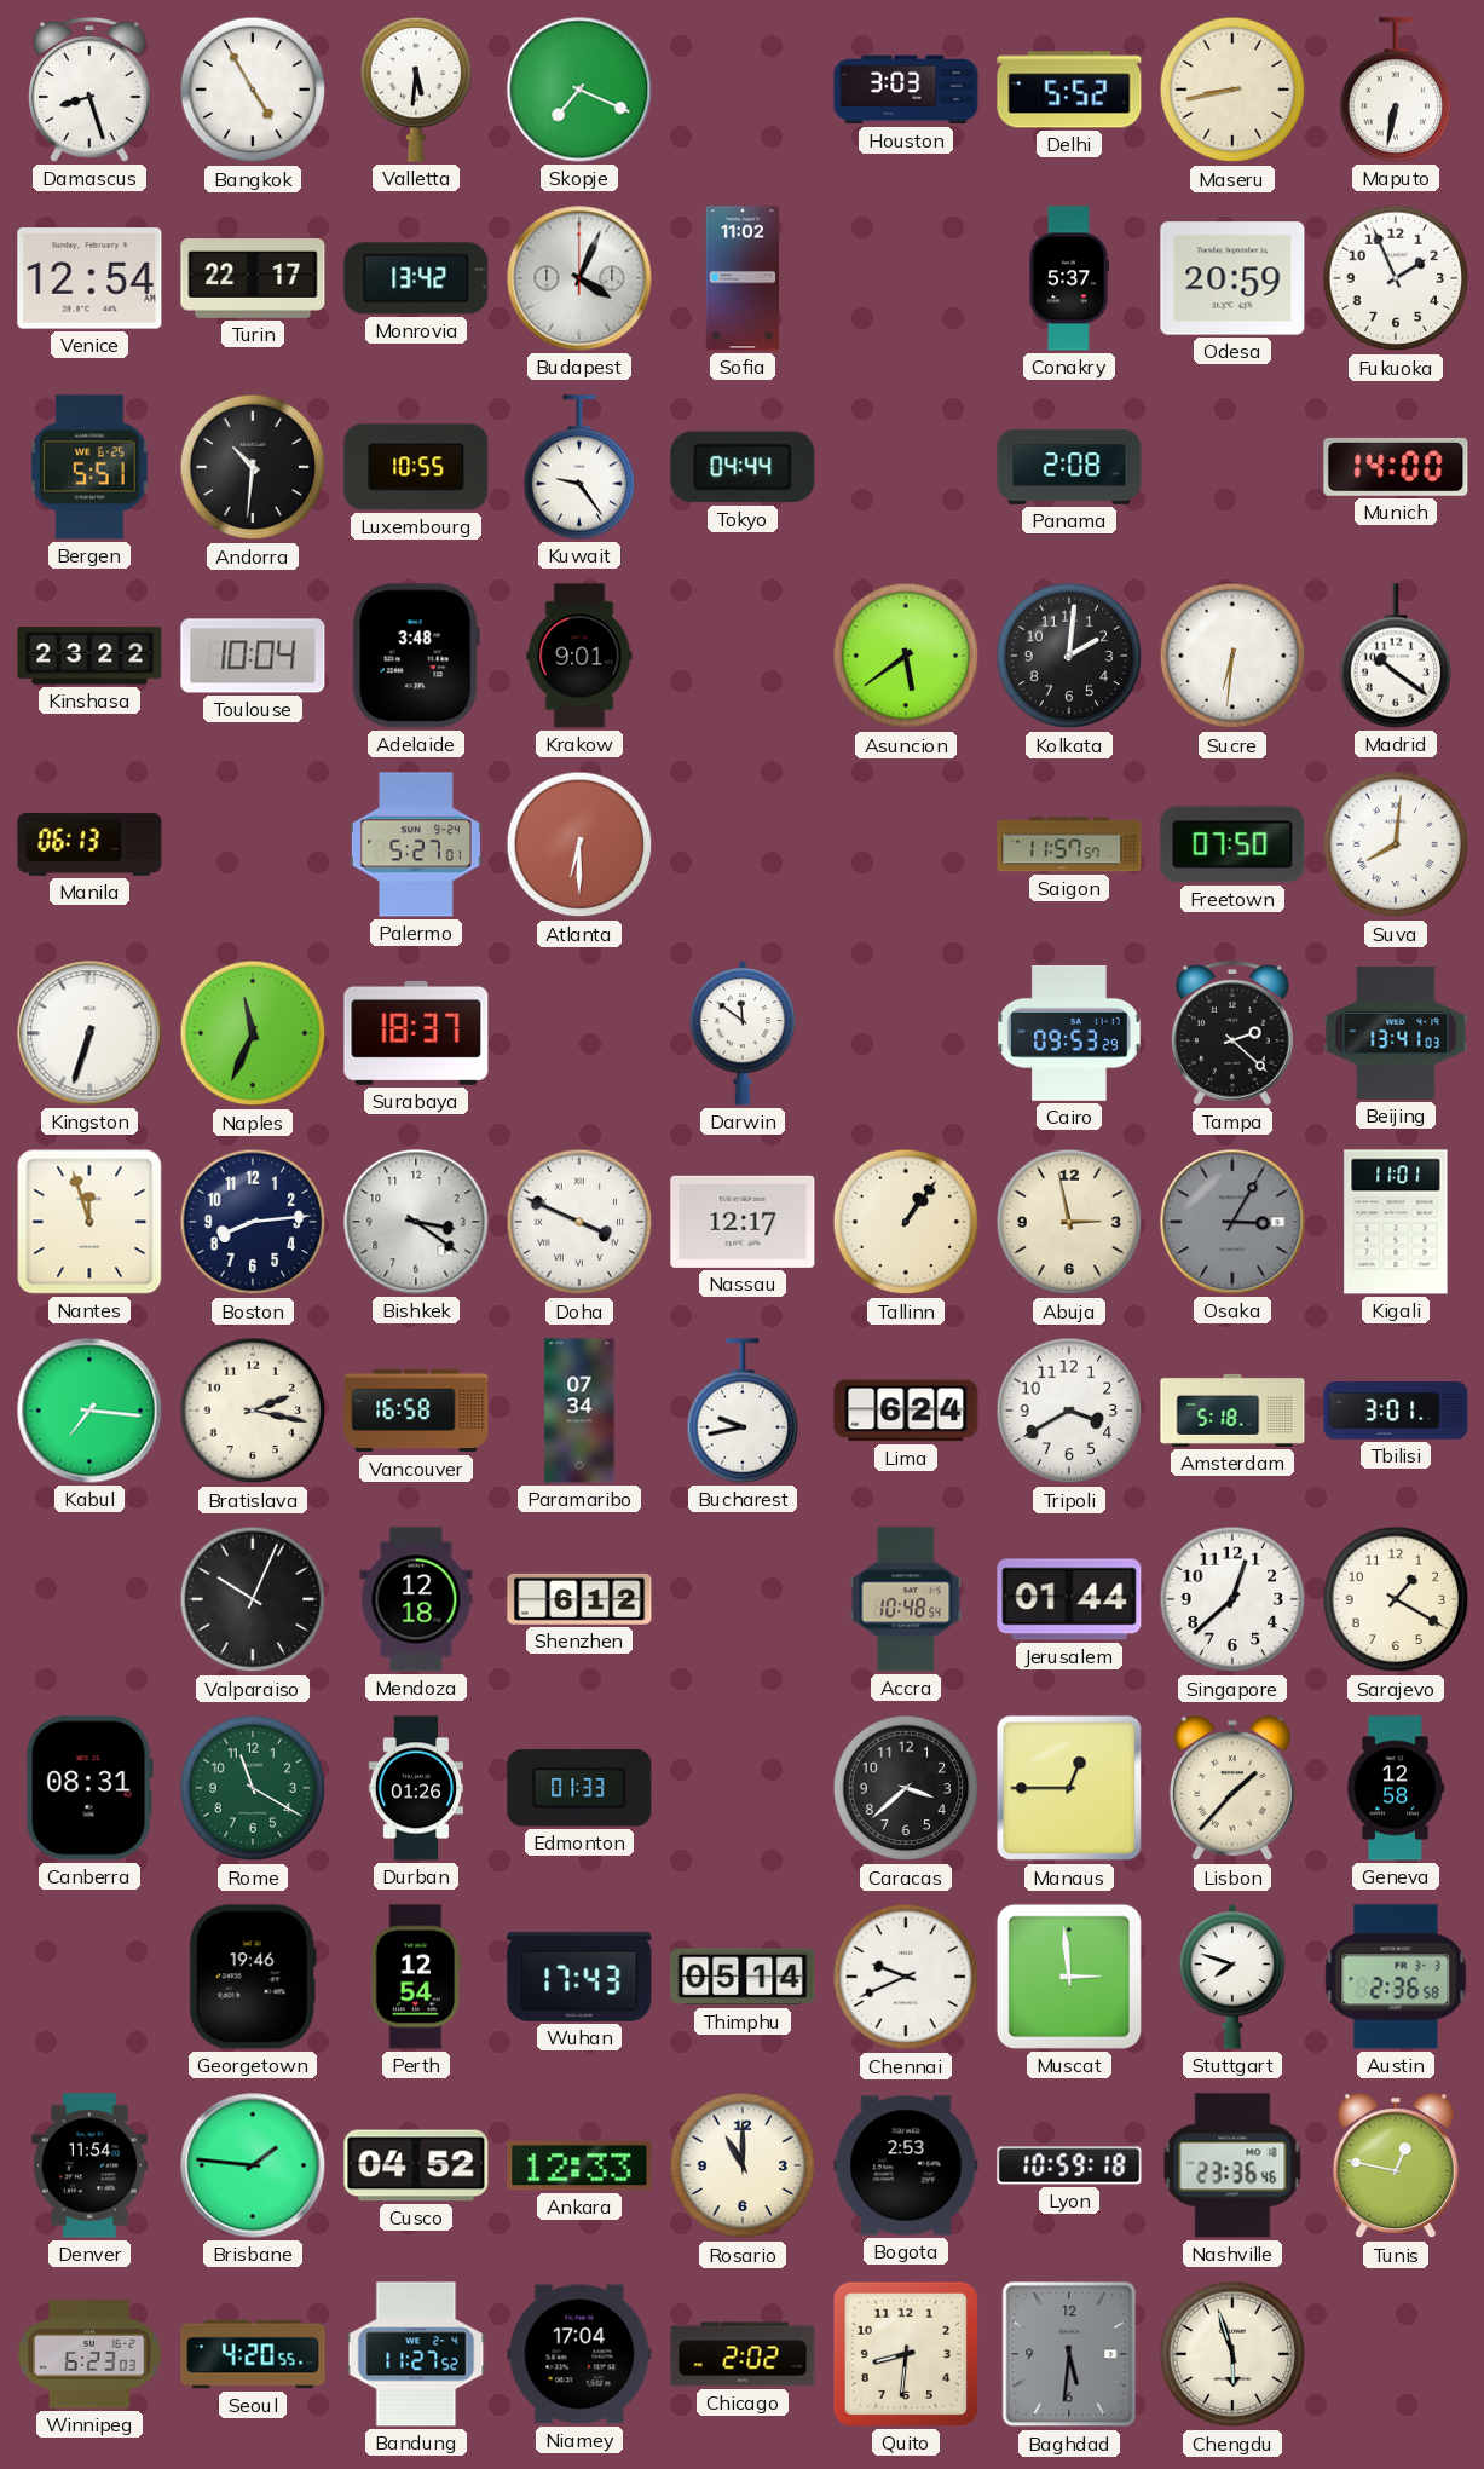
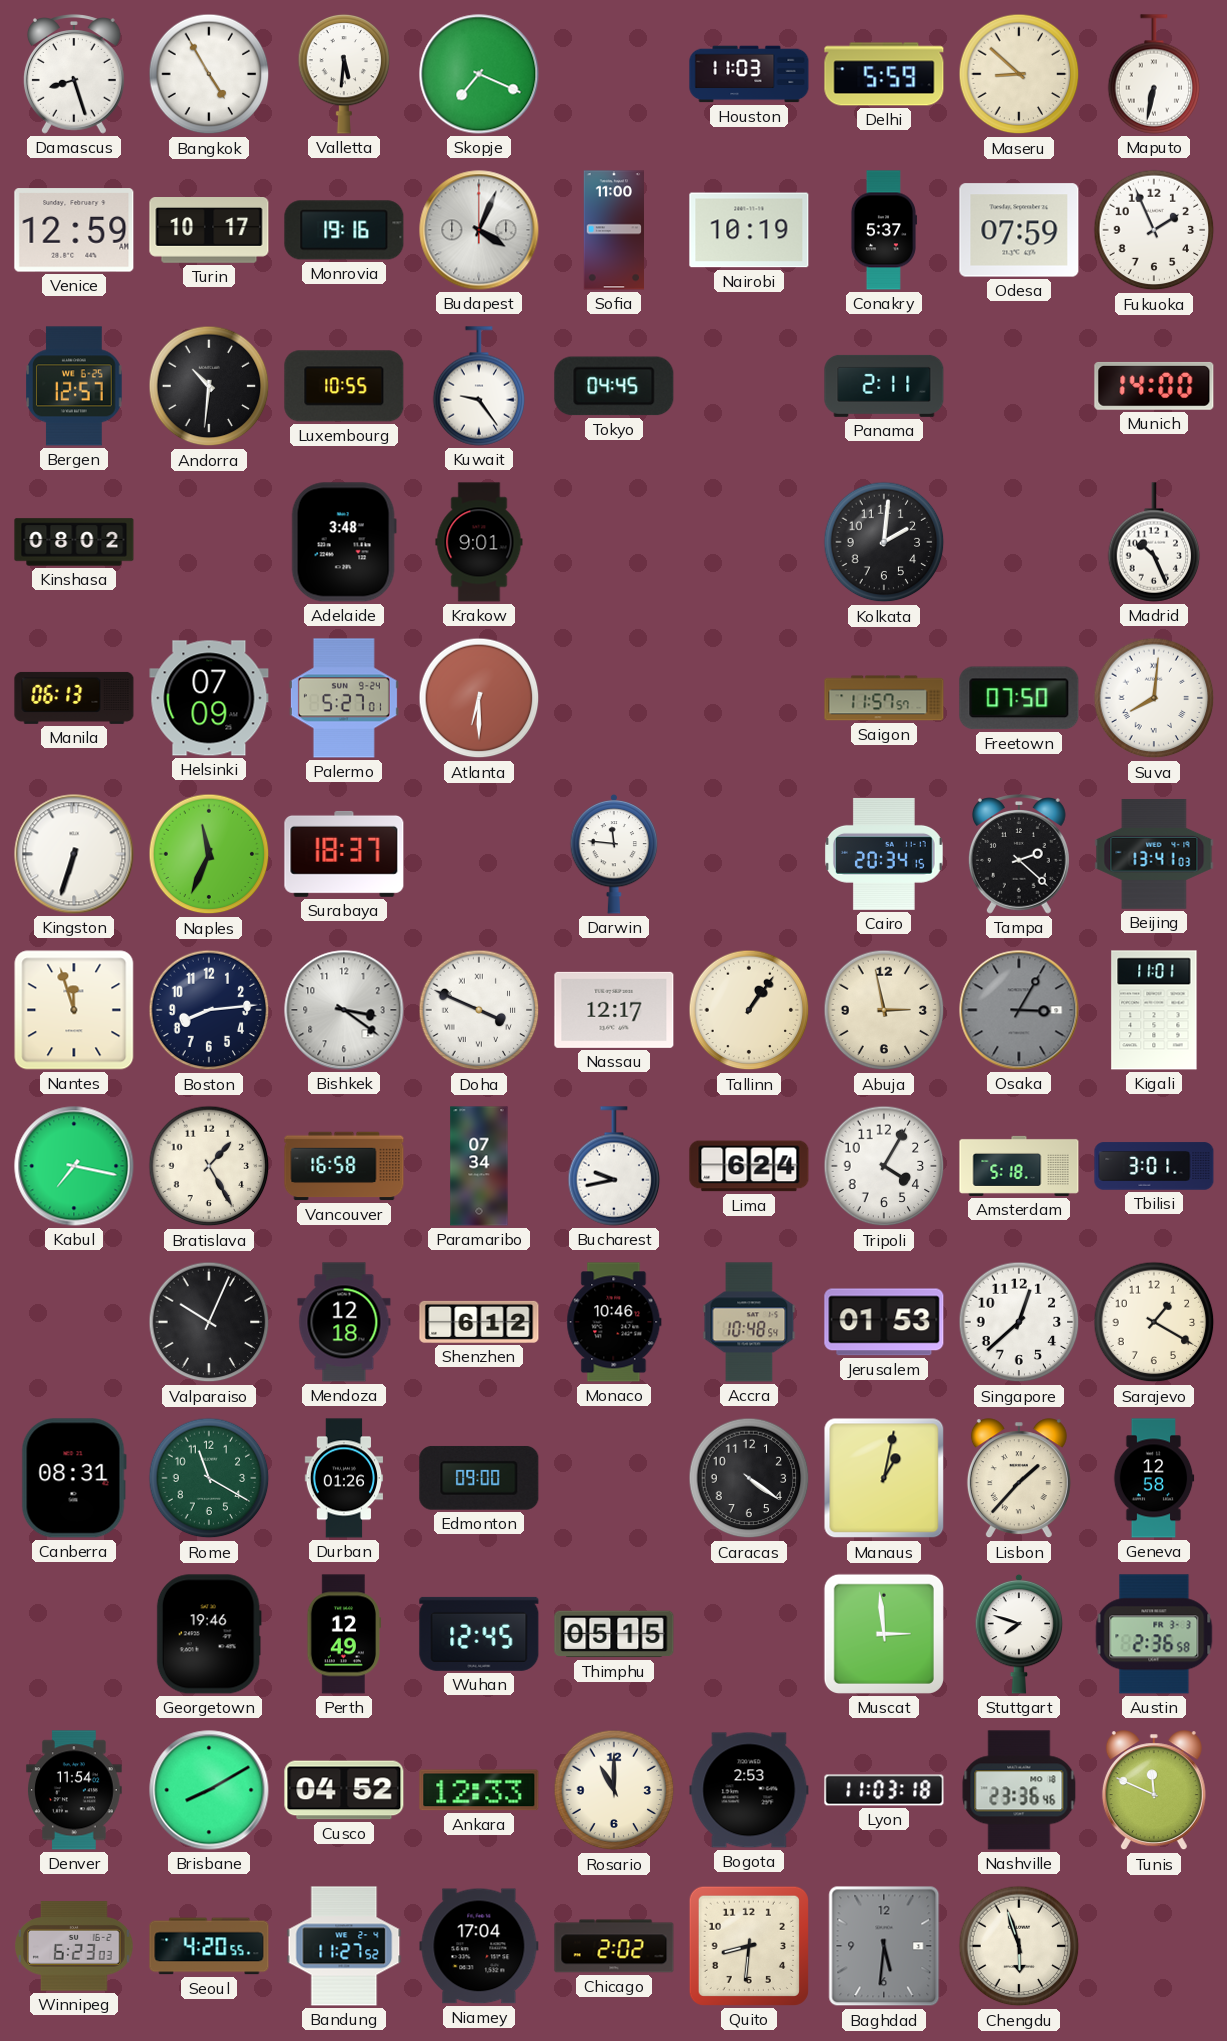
Houston: 3:03 -> 11:03 (749, 74)
Delhi: 5:52 -> 5:59 (884, 74)
Maseru: 8:43 -> 8:52 (1019, 74)
Venice: 12:54 -> 12:59 (74, 230)
Turin: 22:17 -> 10:17 (209, 231)
Monrovia: 13:42 -> 19:16 (344, 230)
Sofia: 11:02 -> 11:00 (614, 230)
Nairobi: none -> 10:19 (749, 230)
Odesa: 20:59 -> 07:59 (1019, 230)
Bergen: 5:51 -> 12:57 (74, 386)
Tokyo: 04:44 -> 04:45 (614, 386)
Panama: 2:08 -> 2:11 (884, 386)
Kinshasa: 23:22 -> 08:02 (74, 542)
Toulouse: 10:04 -> none (253, 656)
Asuncion: 5:39 -> none (906, 656)
Sucre: 6:31 -> none (1232, 656)
Madrid: 10:21 -> 10:26 (1154, 542)
Helsinki: none -> 07:09 (209, 698)
Darwin: 11:51 -> 11:46 (614, 854)
Cairo: 09:53 -> 20:34 (885, 854)
Kabul: 7:16 -> 7:17 (74, 1166)
Bratislava: 2:17 -> 1:25 (209, 1166)
Tripoli: 3:40 -> 4:05 (884, 1166)
Monaco: none -> 10:46 (614, 1322)
Jerusalem: 01:44 -> 01:53 (884, 1322)
Edmonton: 01:33 -> 09:00 (479, 1478)
Caracas: 3:38 -> 4:21 (749, 1478)
Manaus: 12:45 -> 1:02 (884, 1478)
Perth: 12:54 -> 12:49 (344, 1634)
Wuhan: 17:43 -> 12:45 (479, 1634)
Thimphu: 05:14 -> 05:15 (614, 1634)
Chennai: 9:41 -> none (906, 1977)
Brisbane: 1:46 -> 8:10 (209, 1790)
Lyon: 10:59 -> 11:03 (884, 1790)
Tunis: 12:47 -> 11:49 (1154, 1791)
